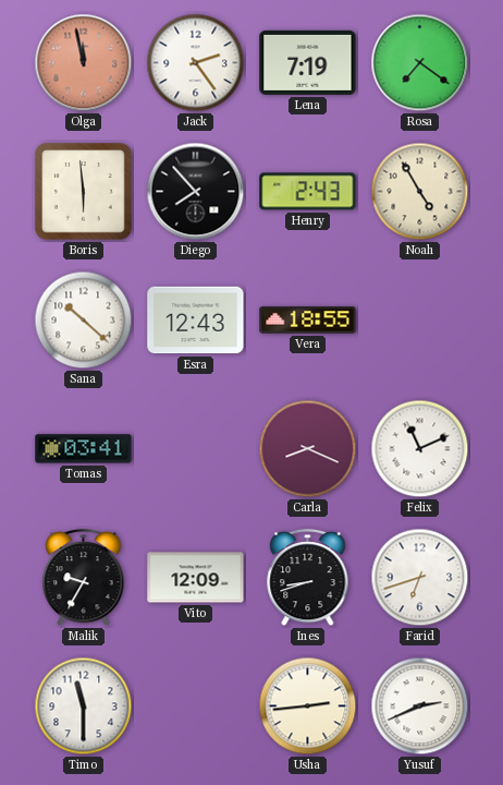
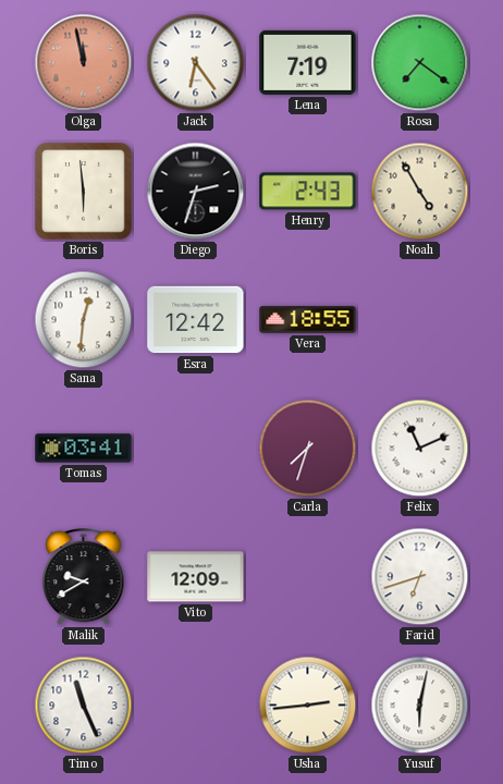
Jack: 2:24 -> 6:24 (196, 63)
Diego: 7:53 -> 2:33 (196, 192)
Sana: 10:22 -> 12:31 (84, 320)
Esra: 12:43 -> 12:42 (196, 320)
Carla: 8:19 -> 7:33 (308, 449)
Malik: 9:35 -> 9:40 (84, 578)
Ines: 8:42 -> none (308, 579)
Timo: 11:30 -> 11:26 (84, 706)
Yusuf: 2:41 -> 6:02 (420, 706)
